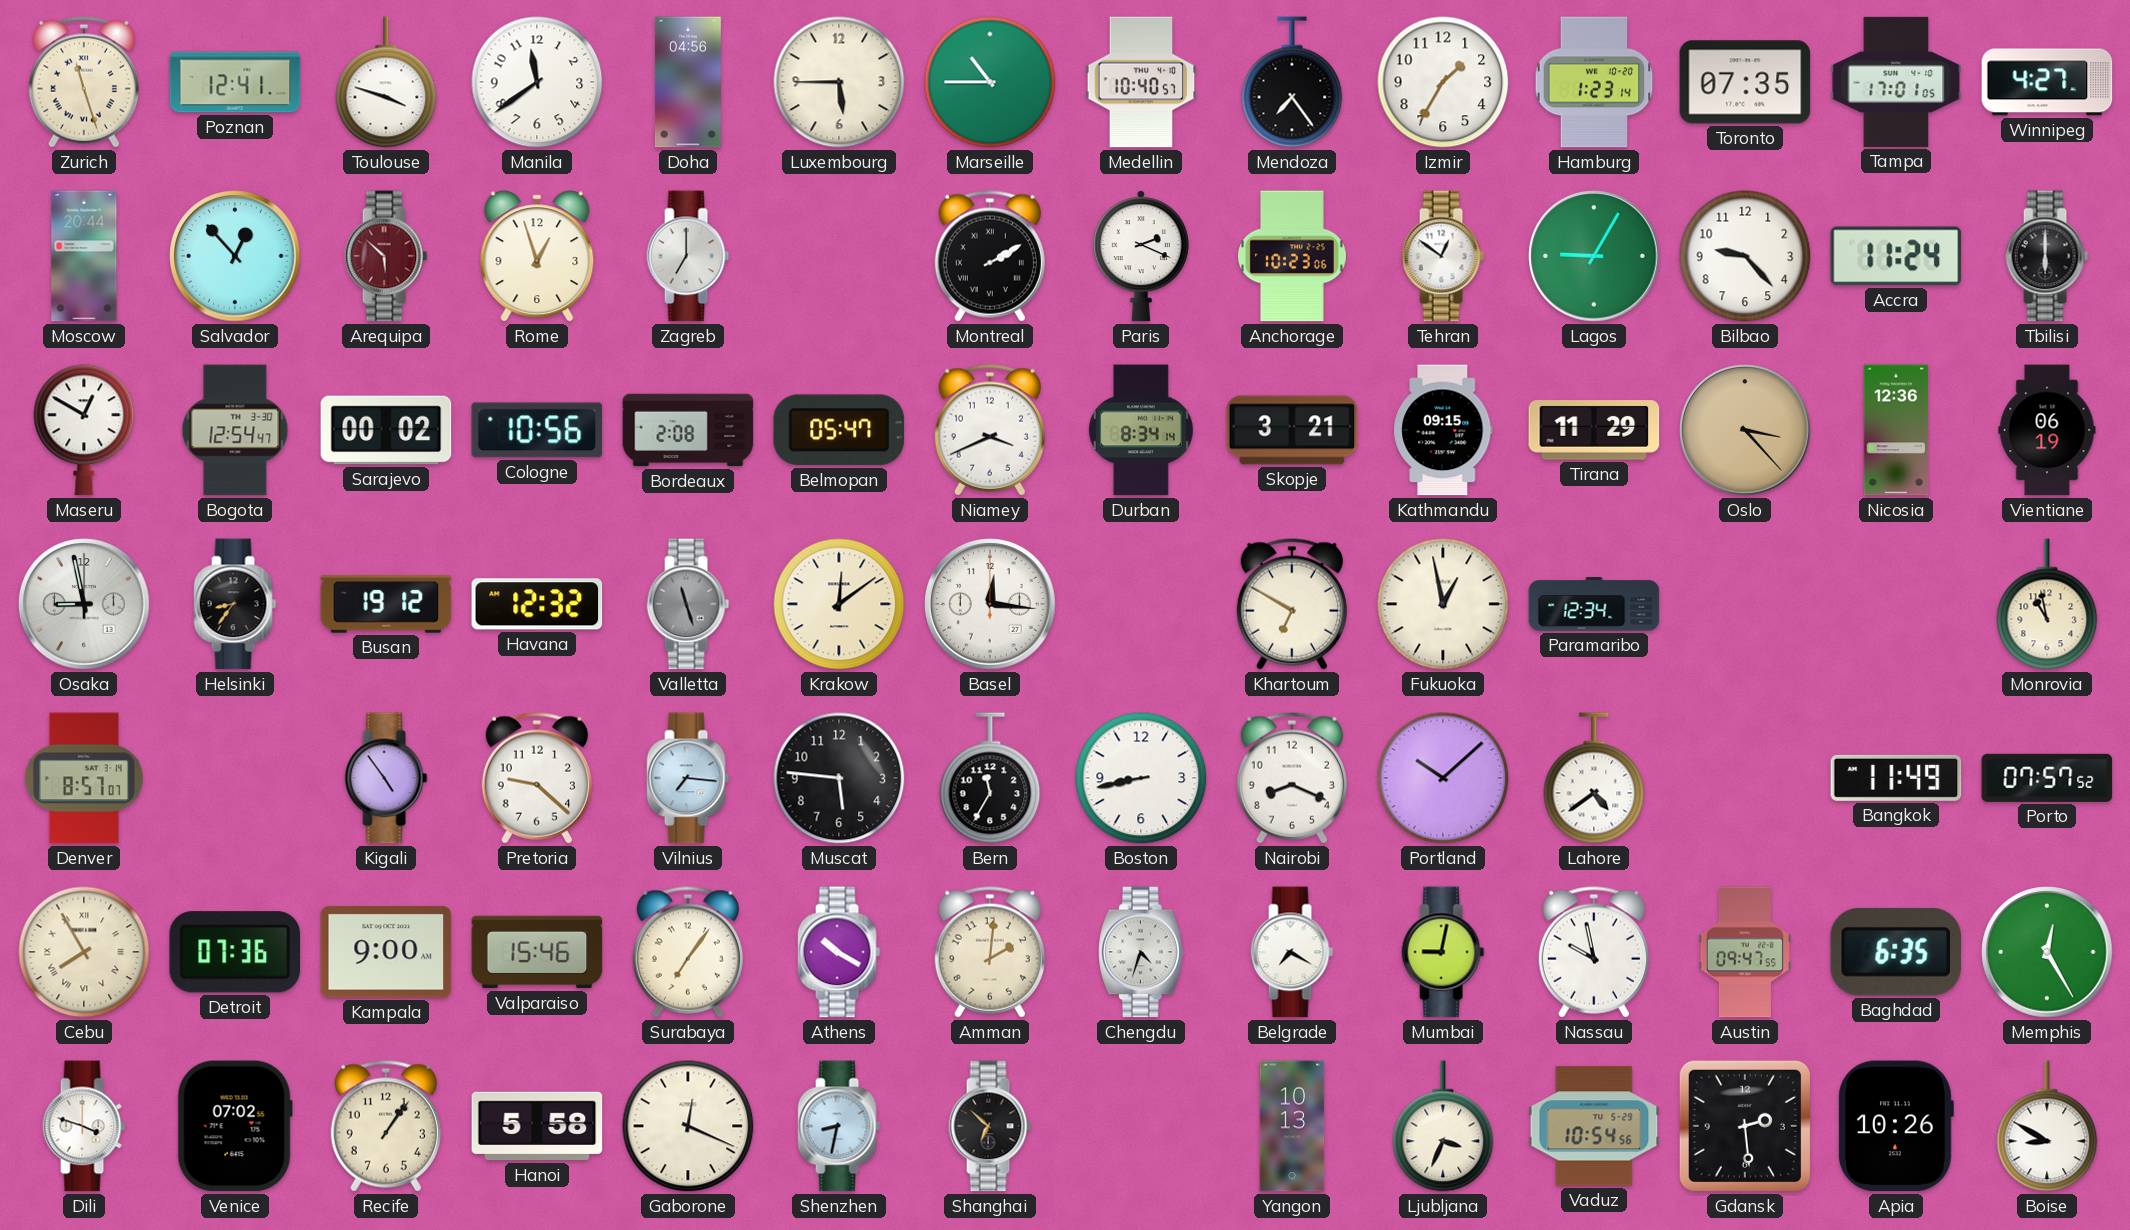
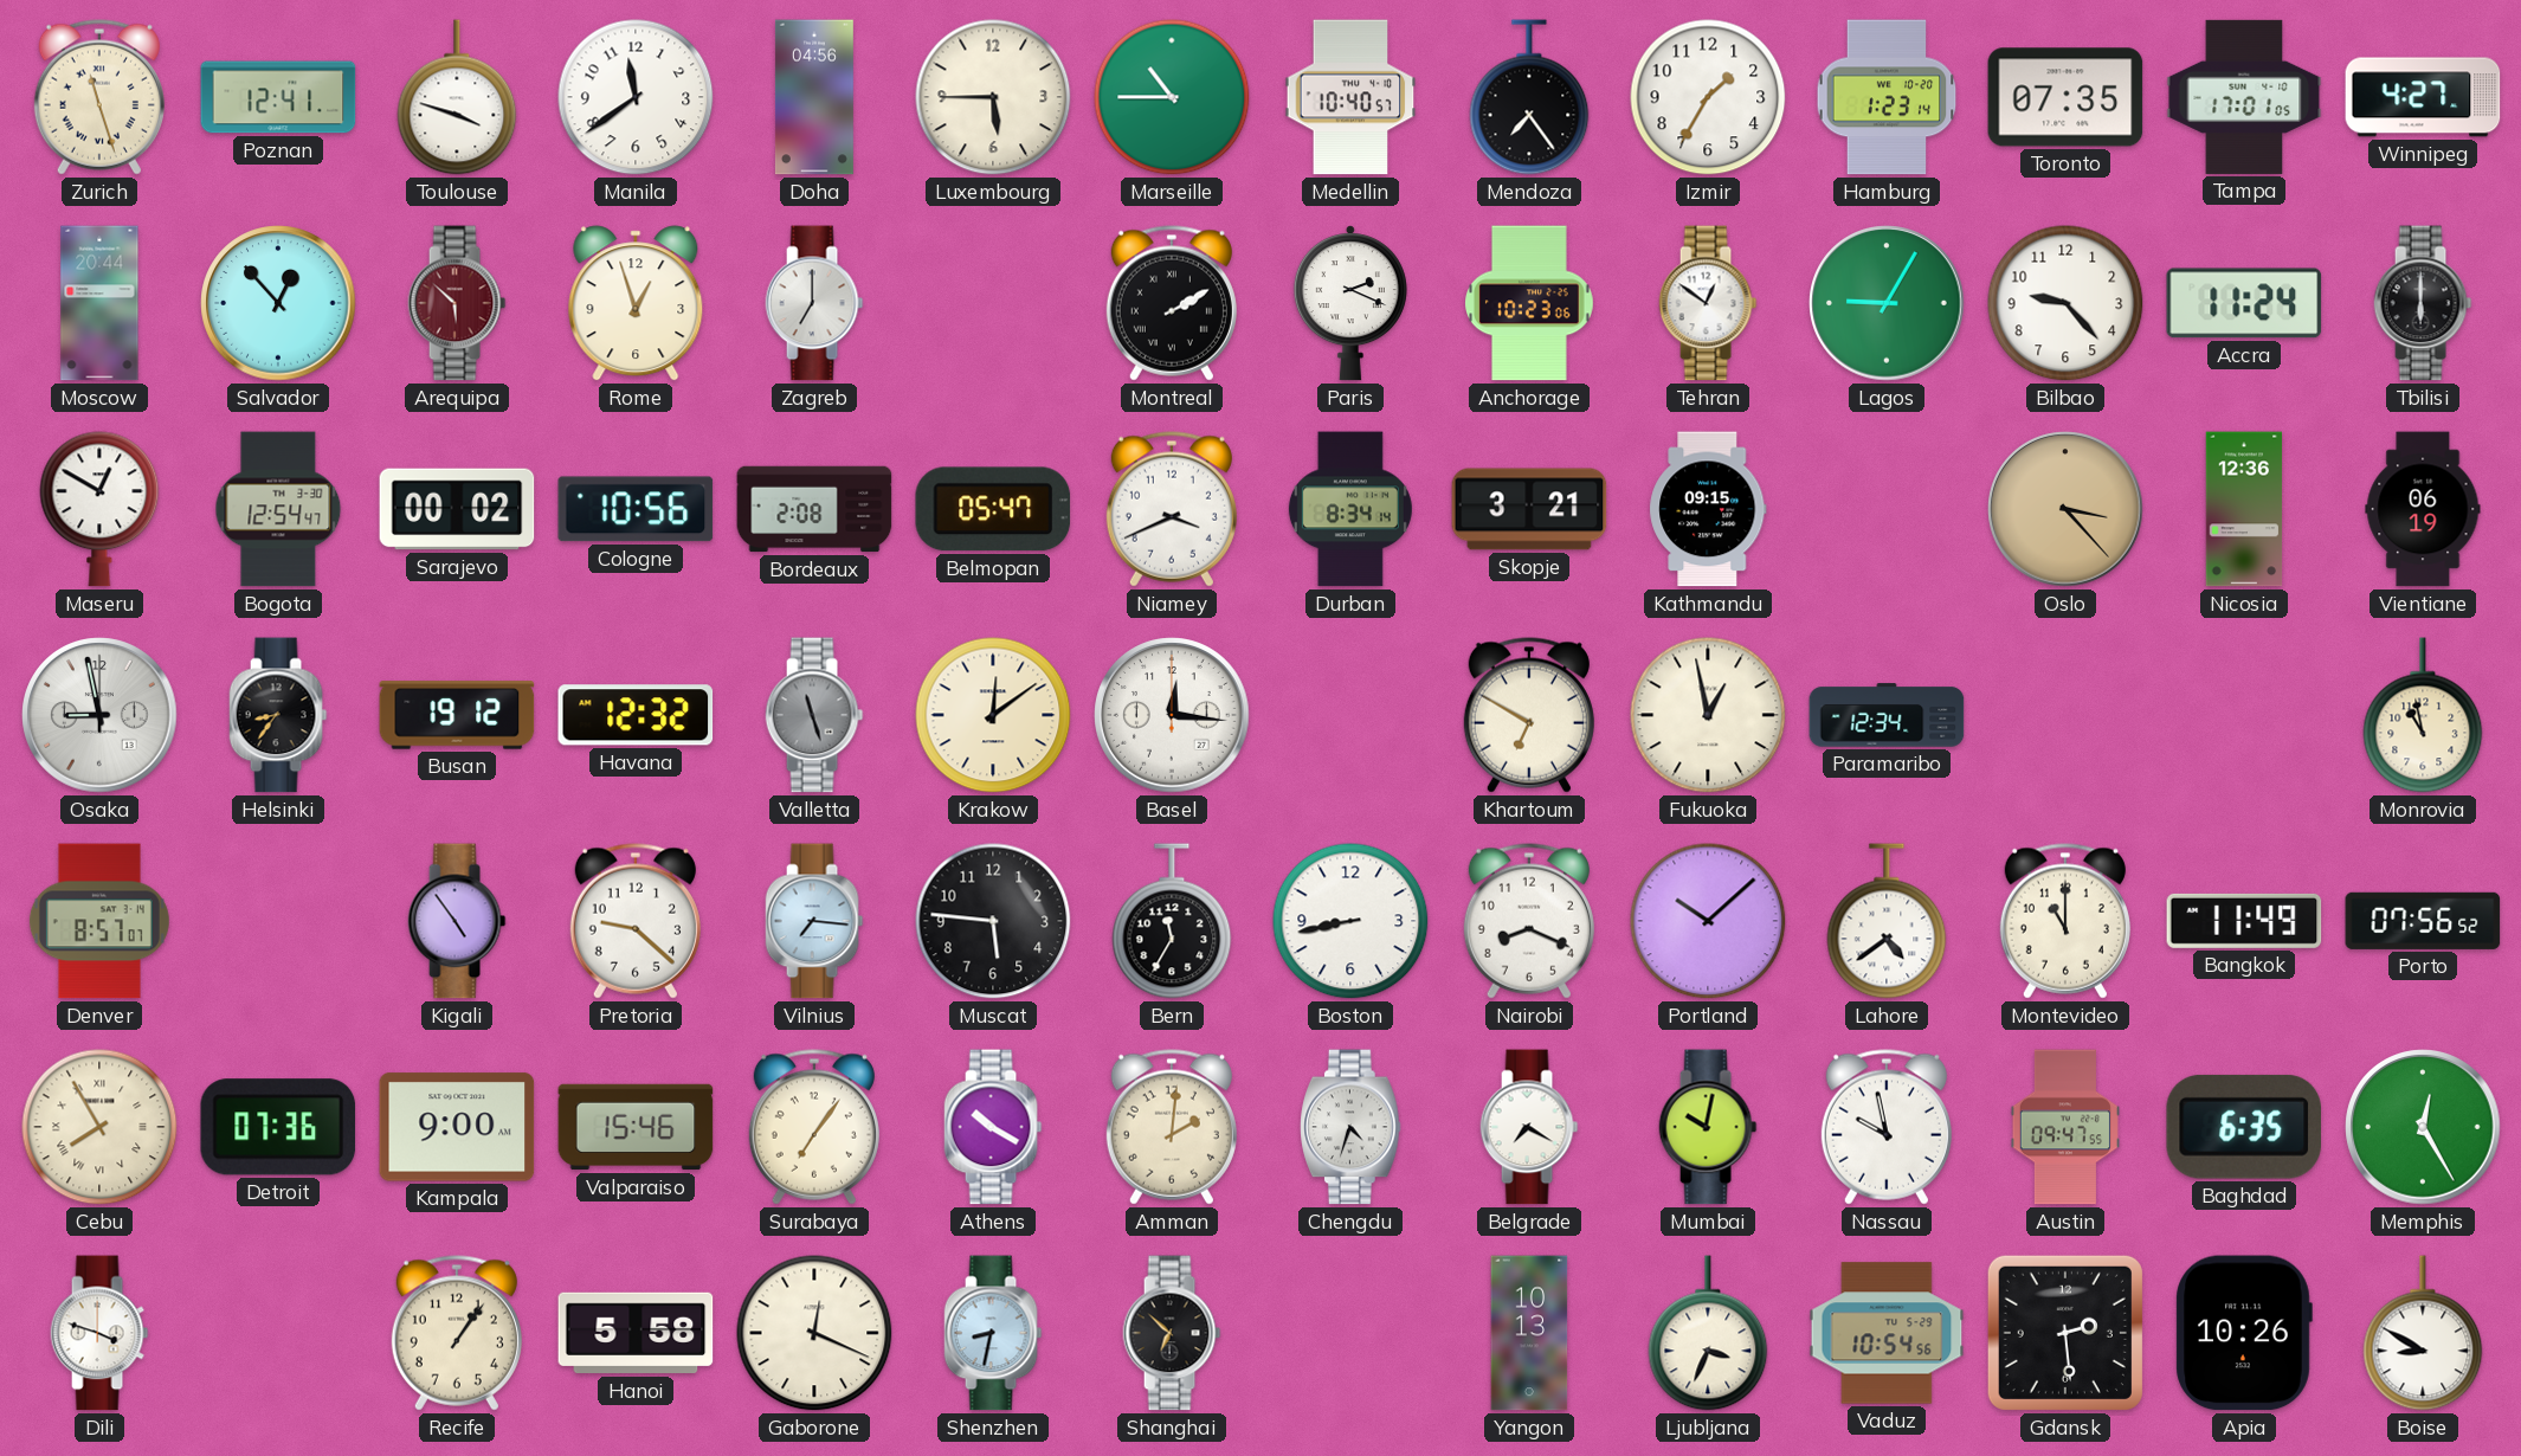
Tirana: 11:29 -> none (1594, 430)
Montevideo: none -> 11:00 (2065, 921)
Porto: 07:57 -> 07:56 (2423, 921)
Mumbai: 9:02 -> 10:02 (1708, 1127)
Venice: 07:02 -> none (235, 1126)
